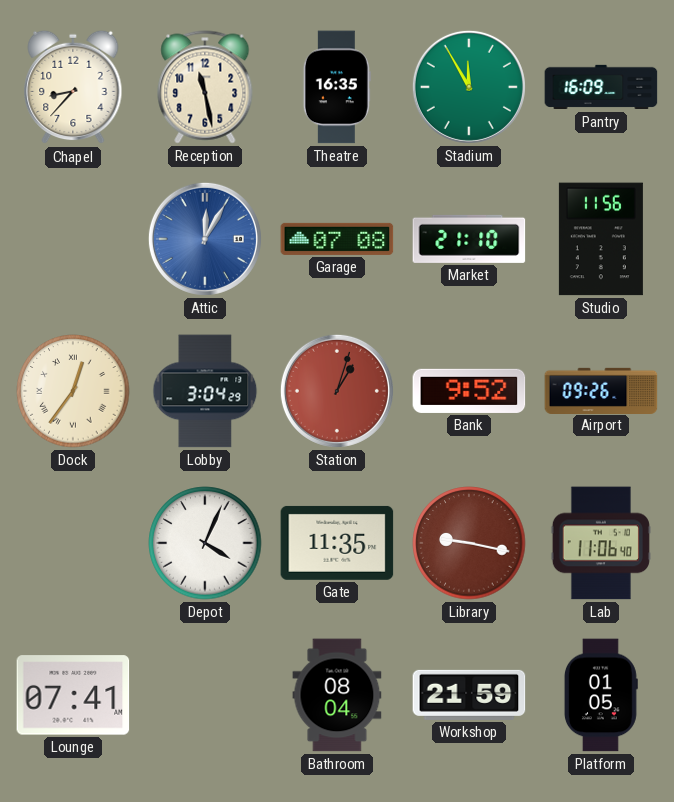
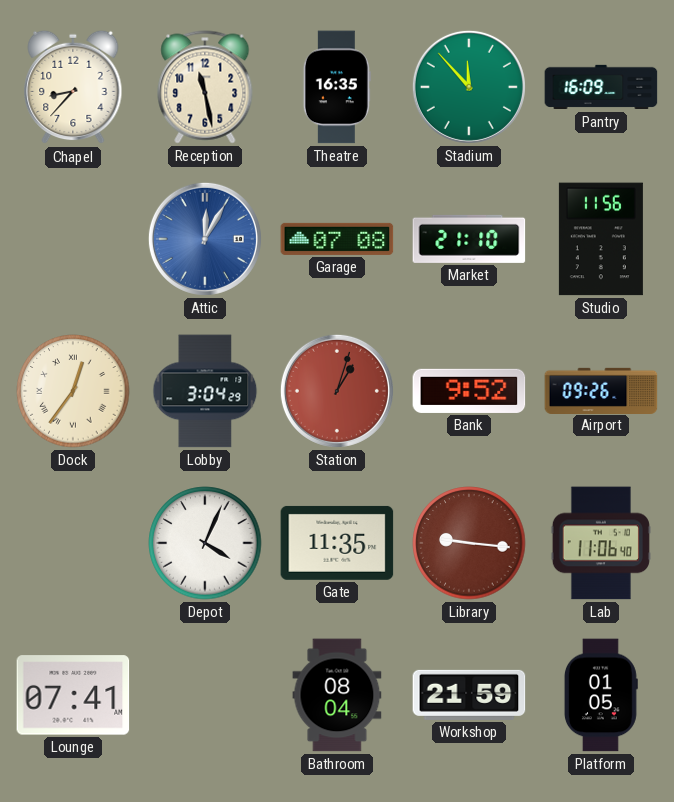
Stadium: 11:55 -> 11:53 (469, 87)
Library: 9:17 -> 9:16 (469, 543)
